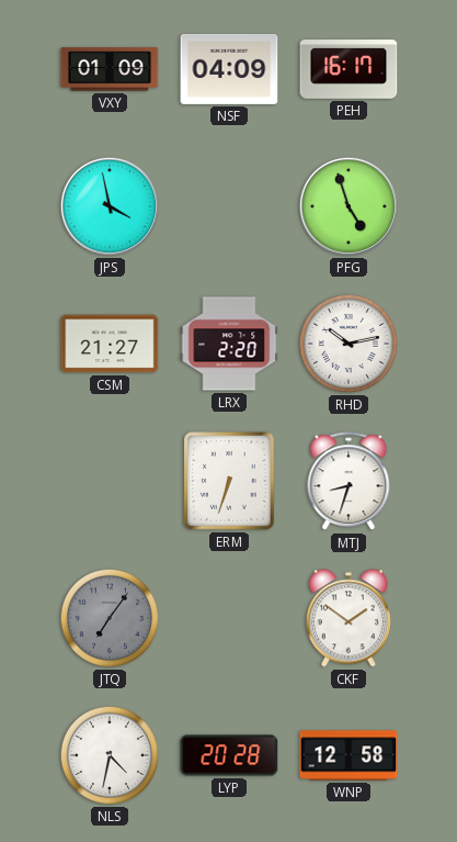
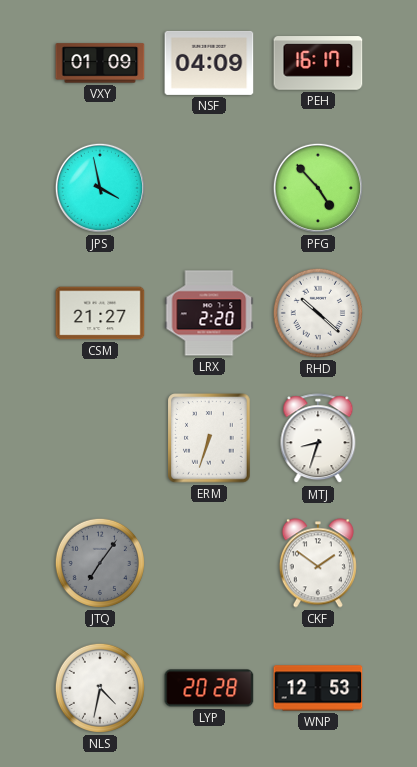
PFG: 4:57 -> 4:53 (318, 188)
RHD: 10:13 -> 10:22 (318, 313)
WNP: 12:58 -> 12:53 (318, 688)
